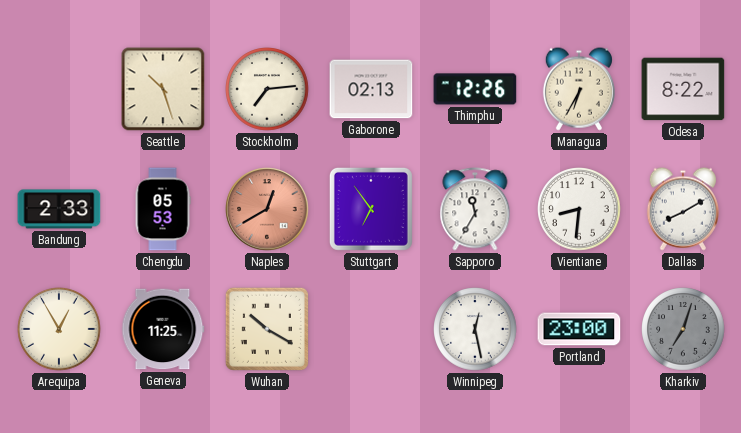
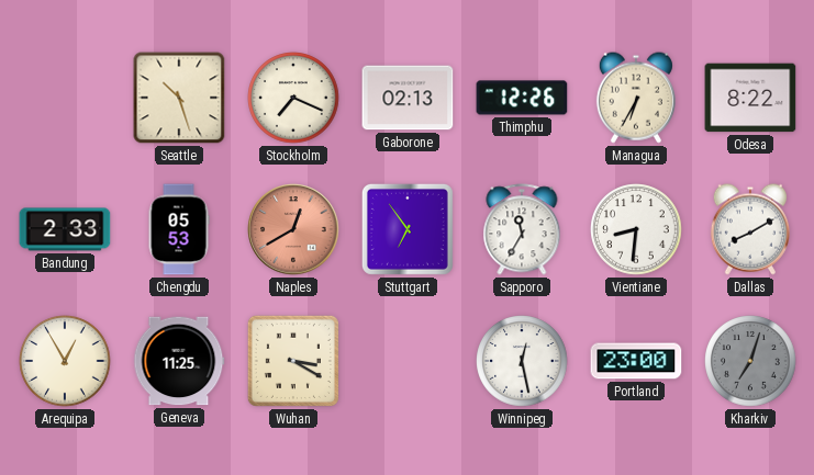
Stockholm: 7:14 -> 7:19 (293, 98)
Wuhan: 10:20 -> 3:20 (293, 361)
